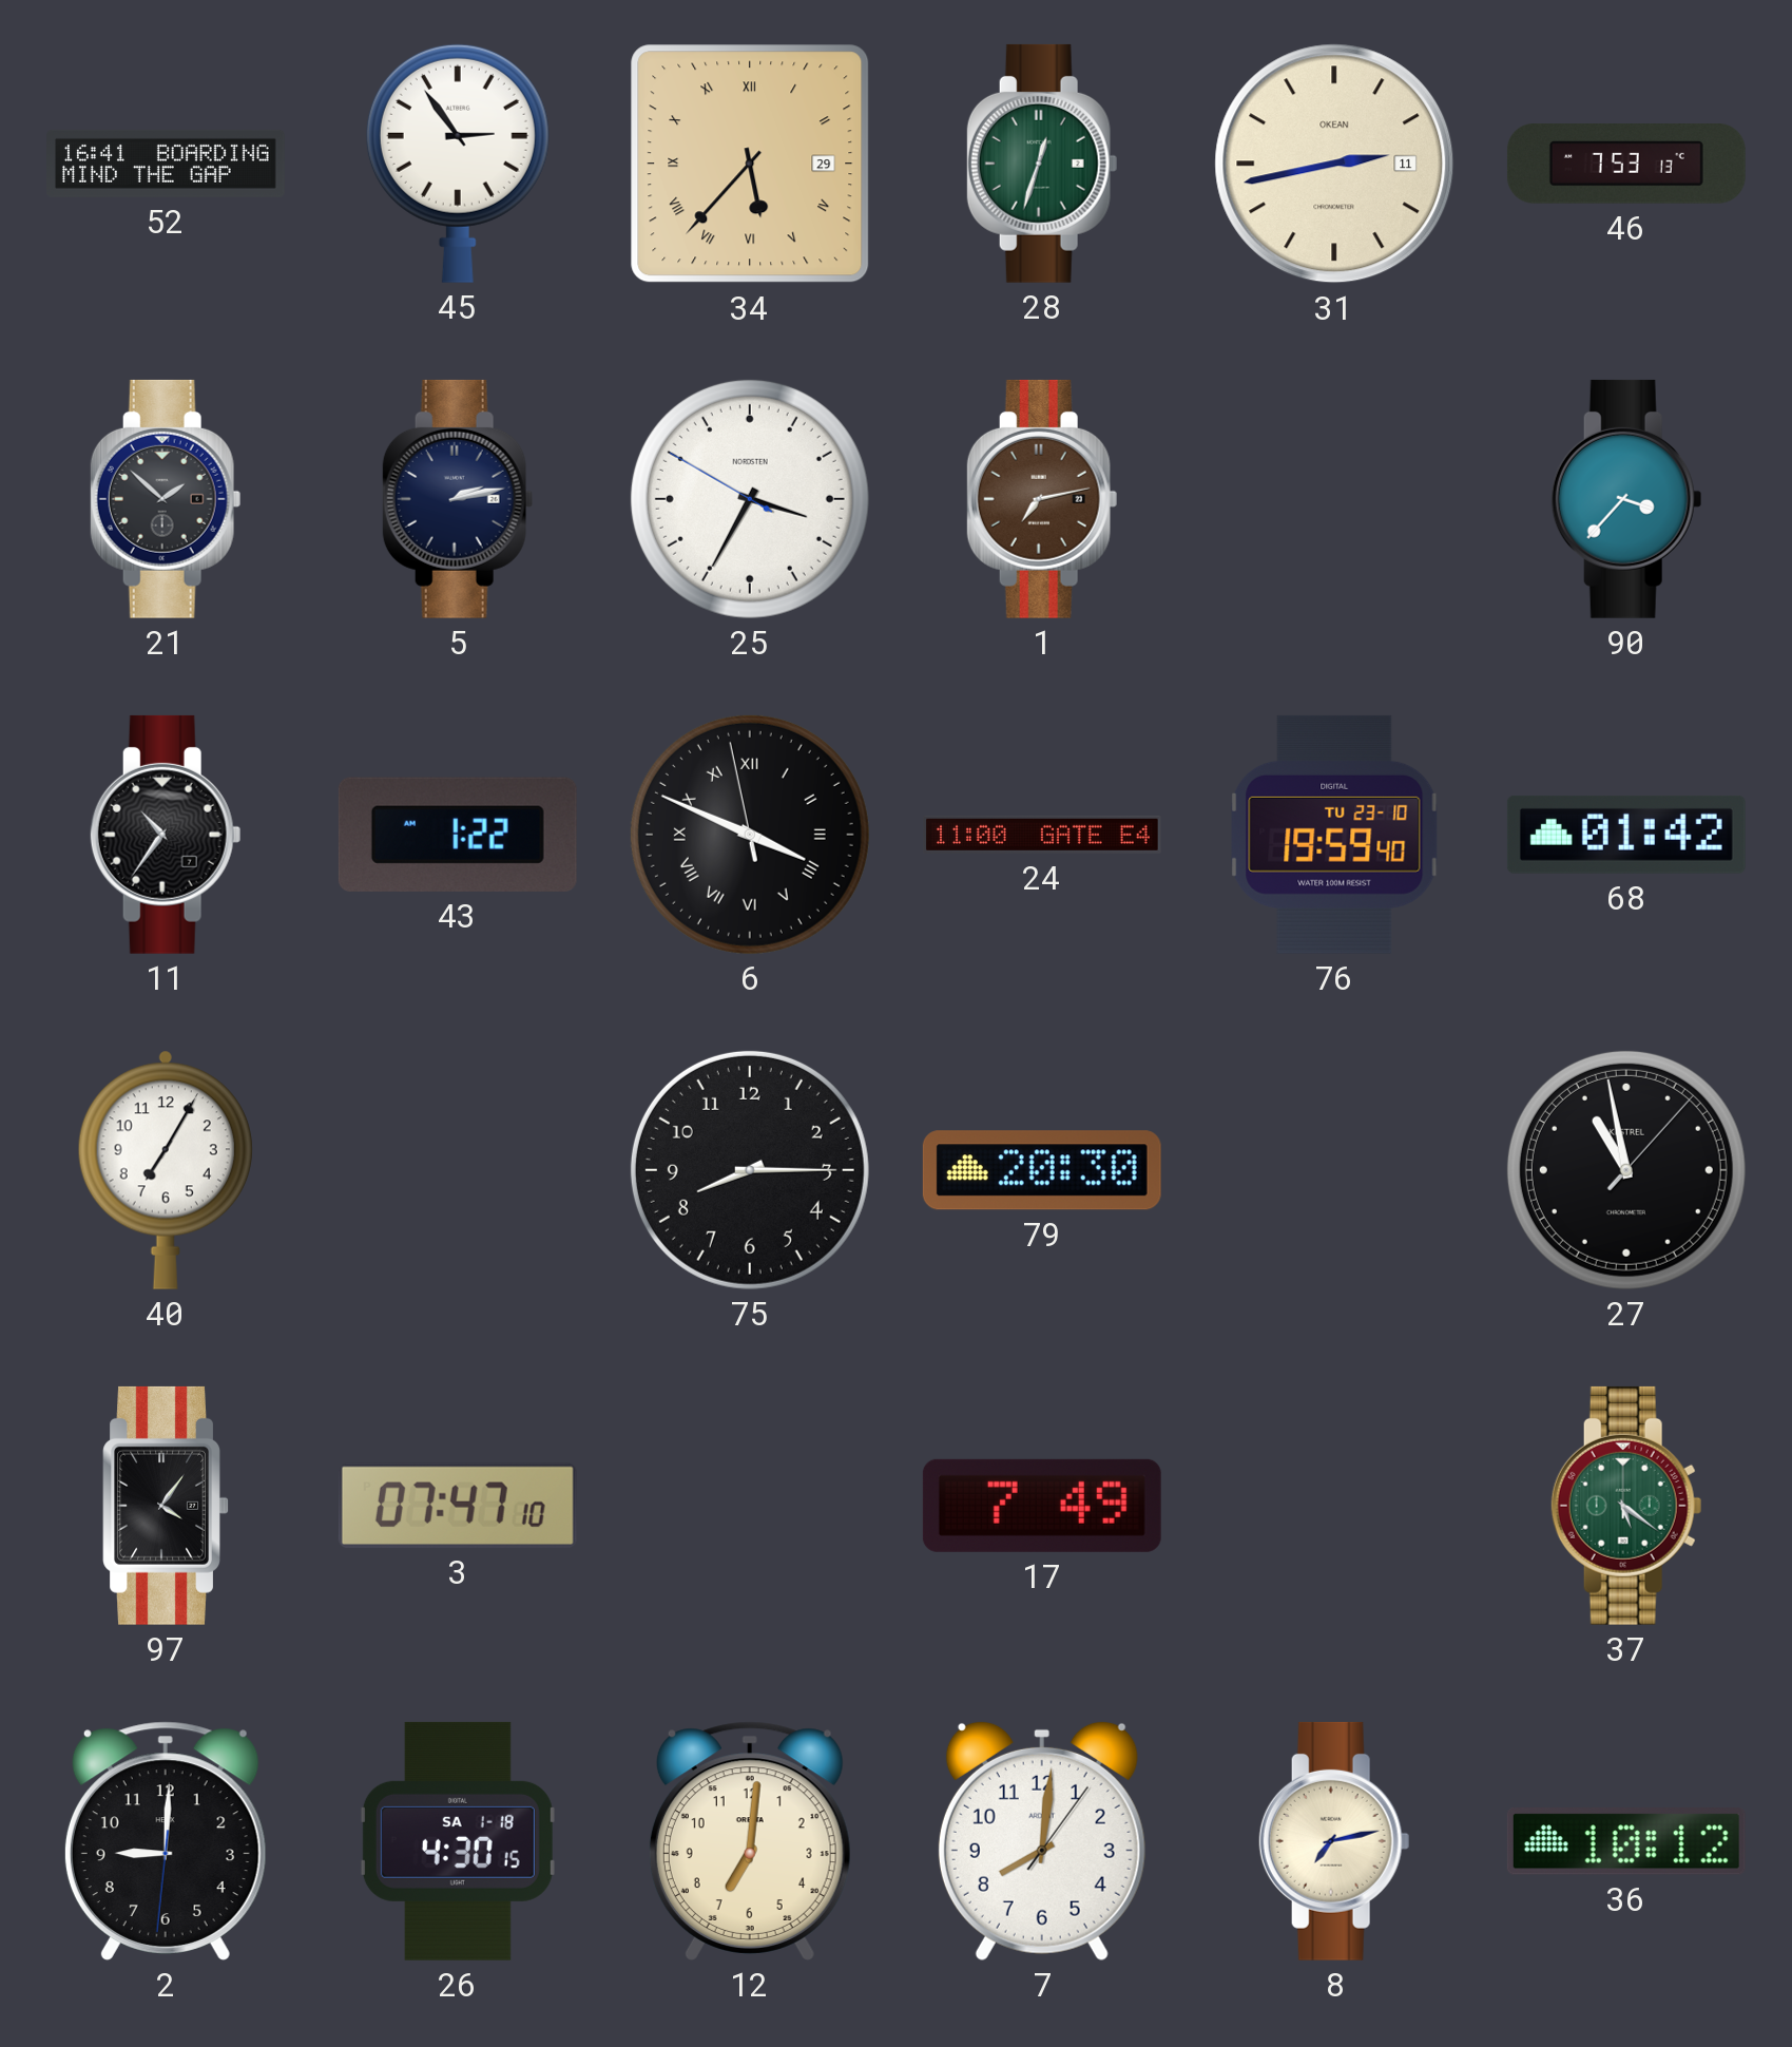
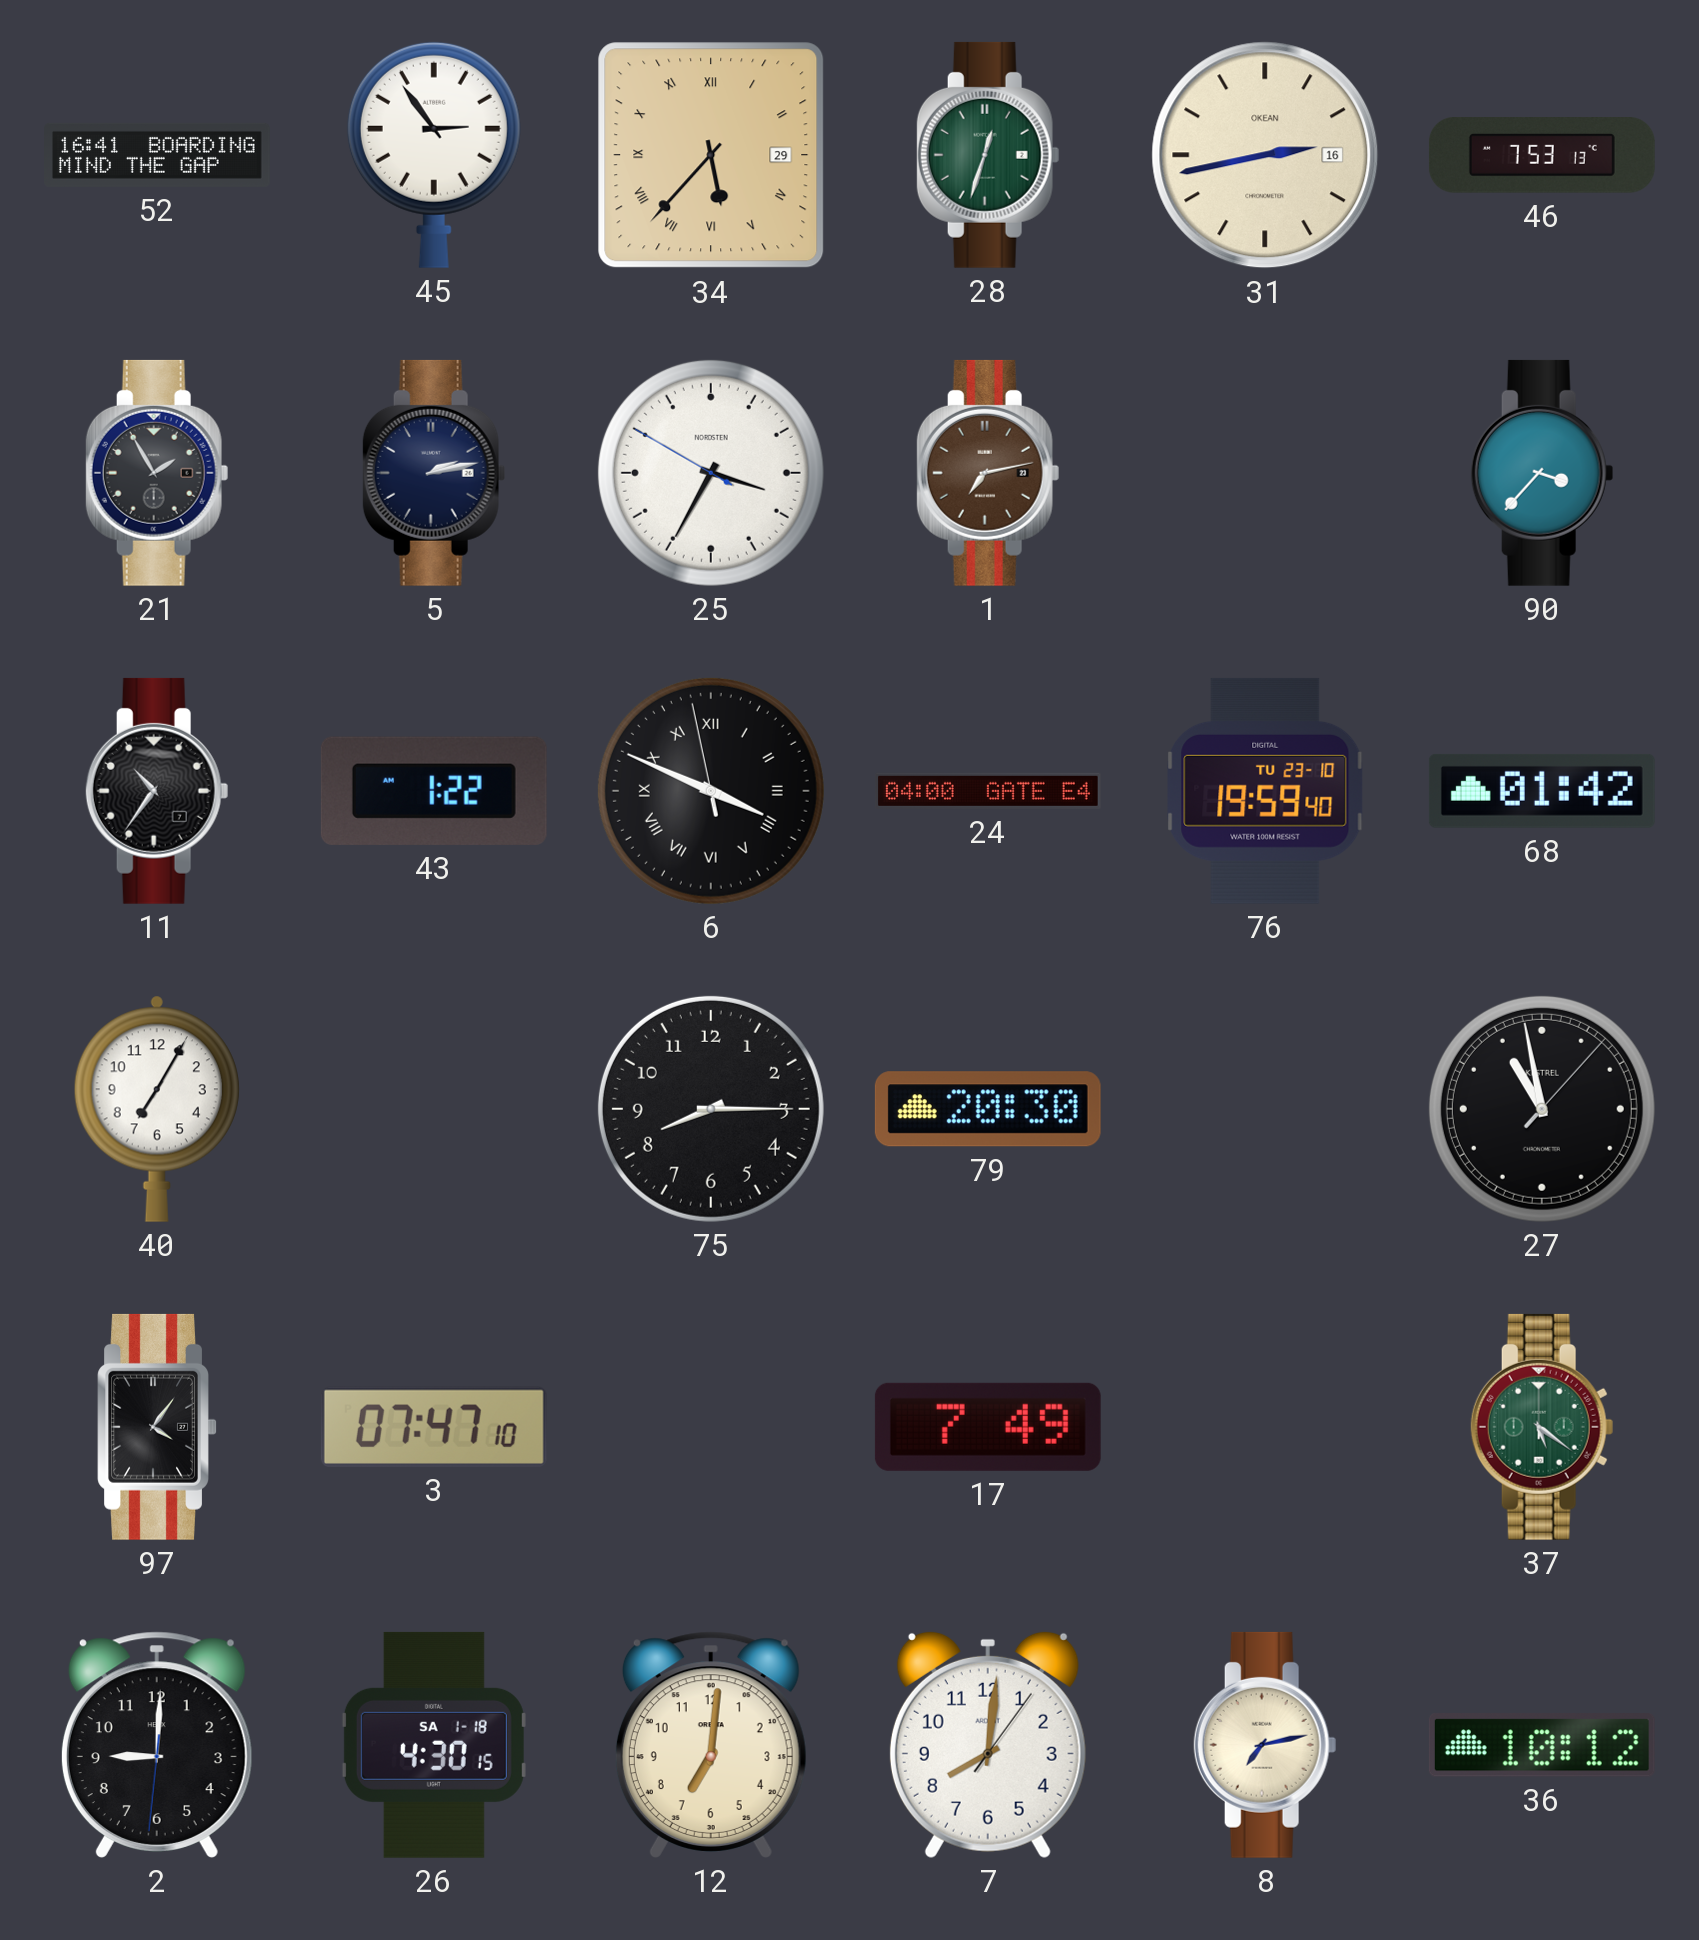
31 date: 11 -> 16 (1265, 155)
21: 1:52 -> 1:55 (157, 473)
24: 11:00 -> 04:00 (988, 791)
